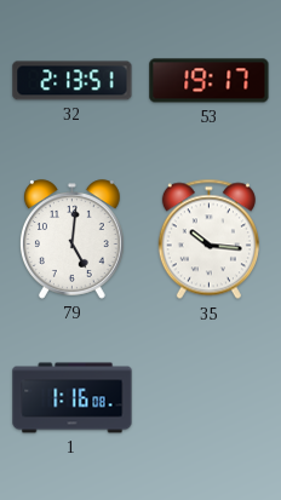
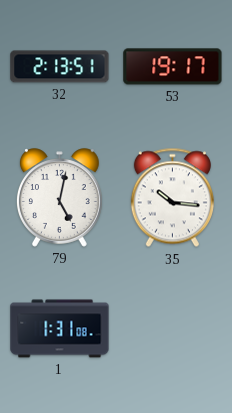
79: 5:01 -> 5:02 (60, 198)
1: 1:16 -> 1:31 (60, 329)
